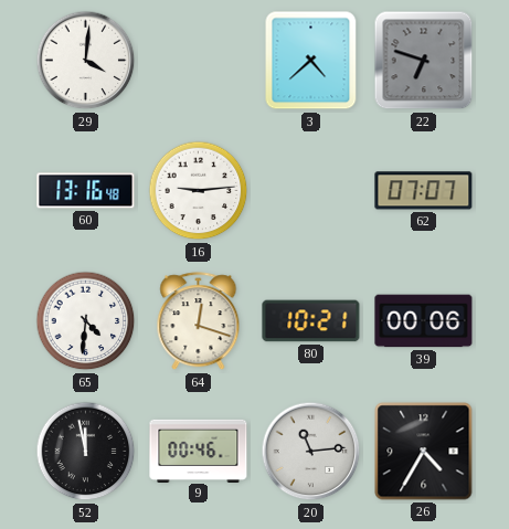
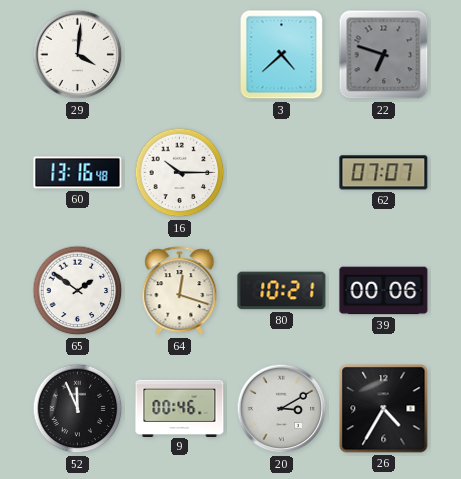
16: 9:14 -> 10:15 (180, 173)
65: 4:31 -> 1:51 (78, 291)
52: 11:58 -> 11:56 (78, 409)
20: 11:14 -> 3:10 (282, 409)
